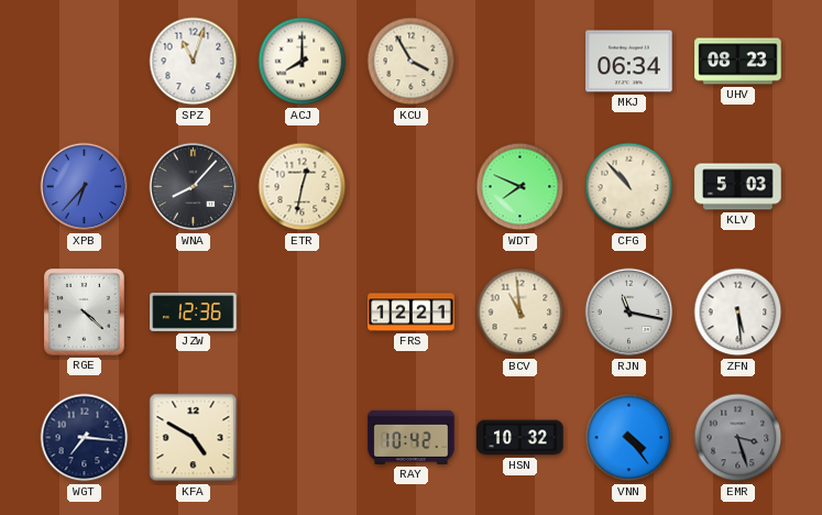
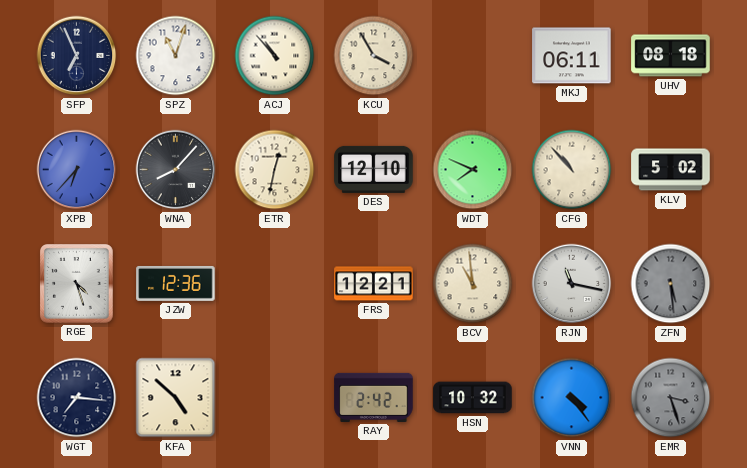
SFP: none -> 6:56 (77, 56)
ACJ: 8:00 -> 10:53 (275, 56)
MKJ: 06:34 -> 06:11 (572, 56)
UHV: 08:23 -> 08:18 (671, 56)
DES: none -> 12:10 (374, 169)
KLV: 5:03 -> 5:02 (671, 170)
RGE: 4:22 -> 4:27 (77, 284)
ZFN dial: white -> grey (671, 284)
KFA: 4:50 -> 4:52 (176, 398)
RAY: 10:42 -> 2:42 (374, 397)
